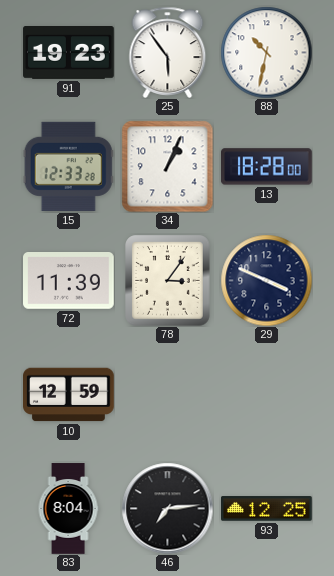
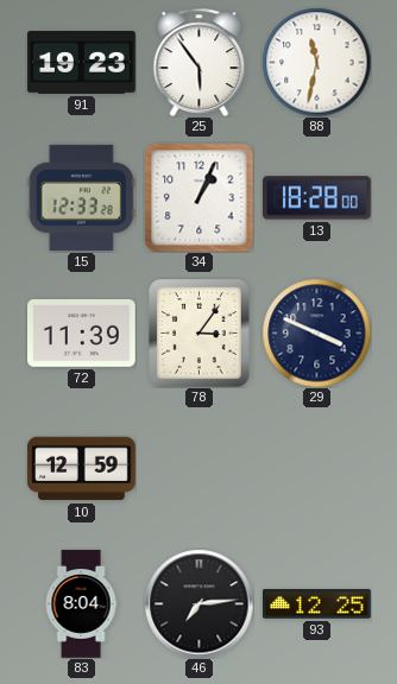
88: 10:32 -> 11:32 (316, 62)
